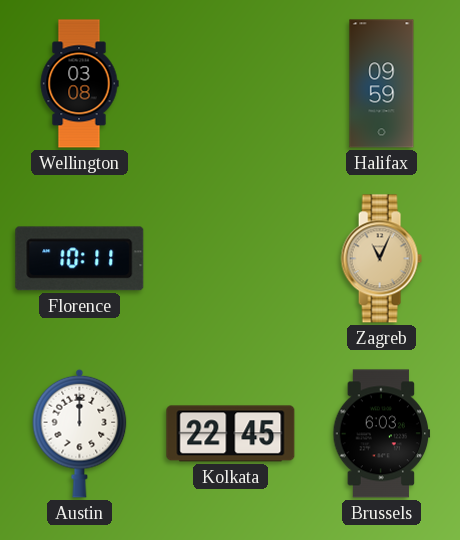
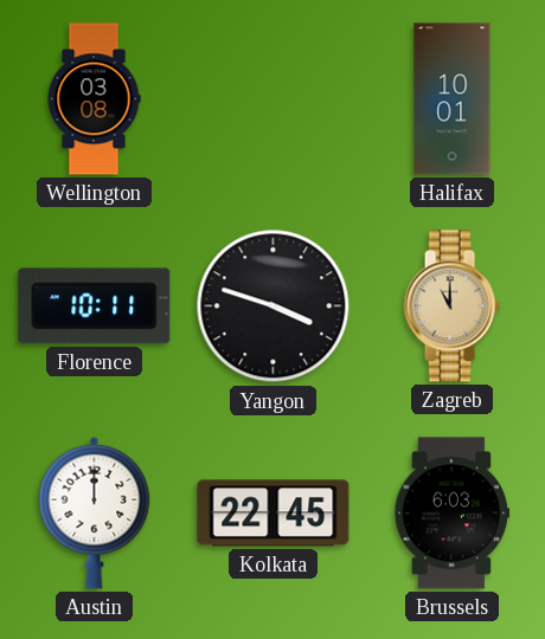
Halifax: 09:59 -> 10:01 (453, 99)
Yangon: none -> 3:48 (274, 306)
Zagreb: 11:04 -> 11:00 (451, 306)
